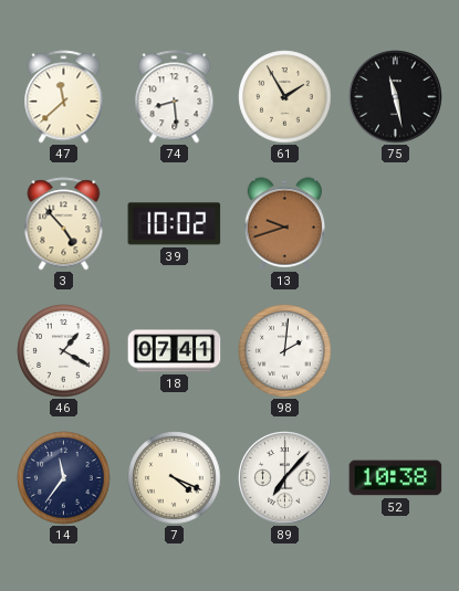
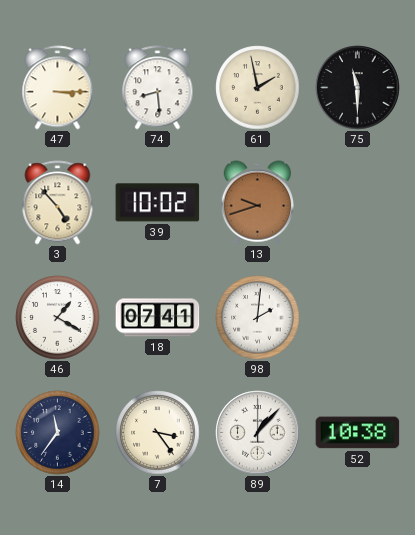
47: 11:38 -> 3:15 (58, 88)
61: 1:55 -> 1:58 (258, 88)
75: 11:28 -> 11:30 (358, 88)
7: 4:19 -> 3:24 (158, 433)
89: 7:07 -> 1:07 (258, 433)
